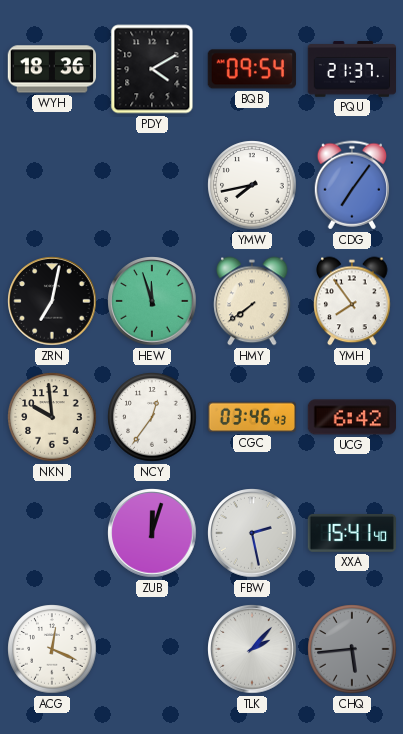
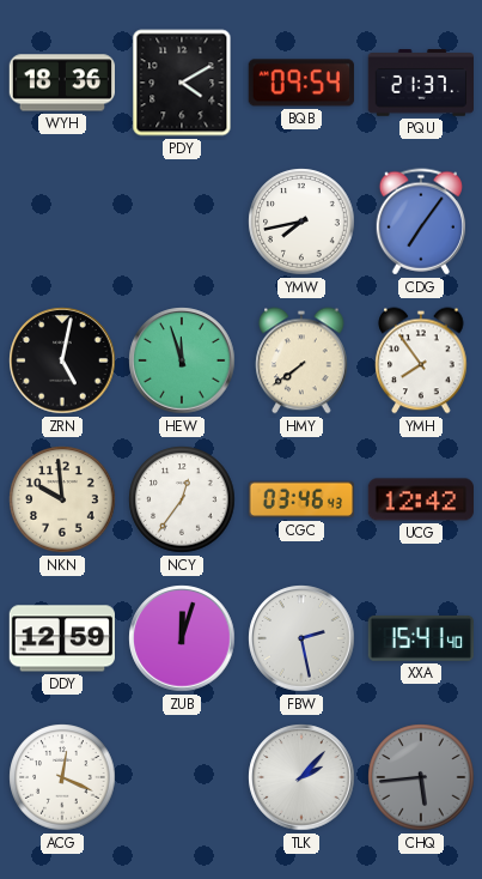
ZRN: 7:02 -> 5:02 (62, 360)
UCG: 6:42 -> 12:42 (420, 499)
DDY: none -> 12:59 (61, 638)
